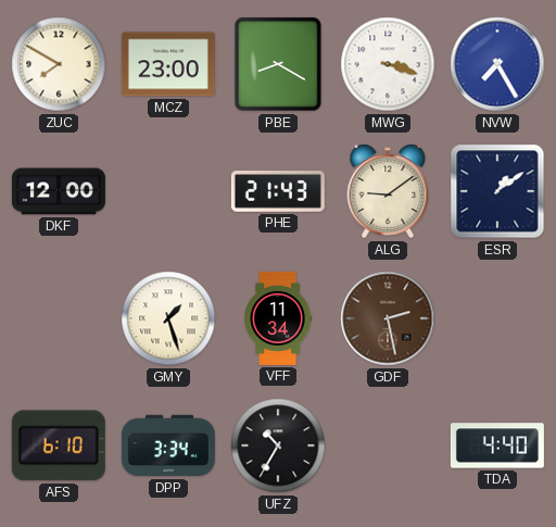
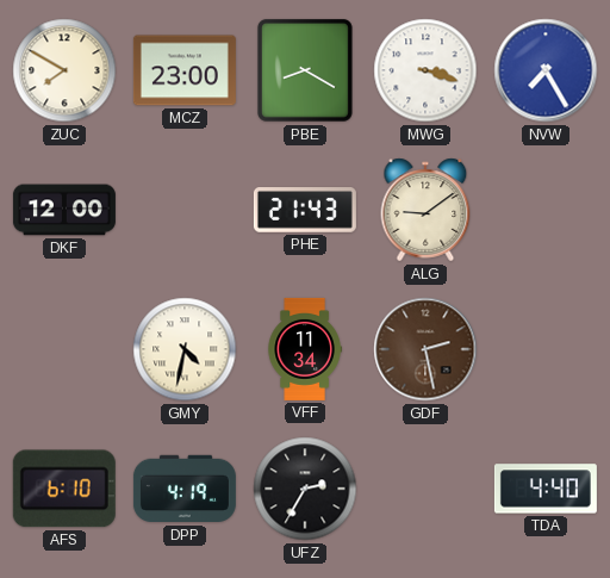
ESR: 1:09 -> none (497, 191)
GMY: 1:27 -> 4:32 (185, 349)
DPP: 3:34 -> 4:19 (185, 489)
UFZ: 10:35 -> 2:35 (305, 489)
